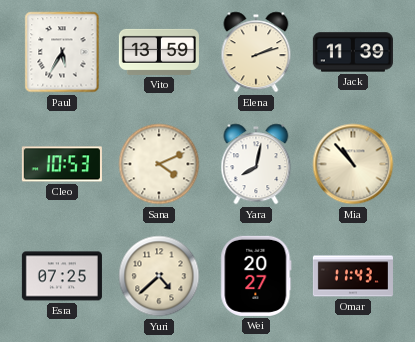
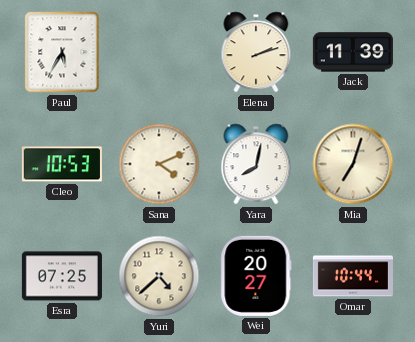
Vito: 13:59 -> none (159, 52)
Mia: 10:53 -> 7:03 (353, 164)
Omar: 11:43 -> 10:44 (353, 276)
